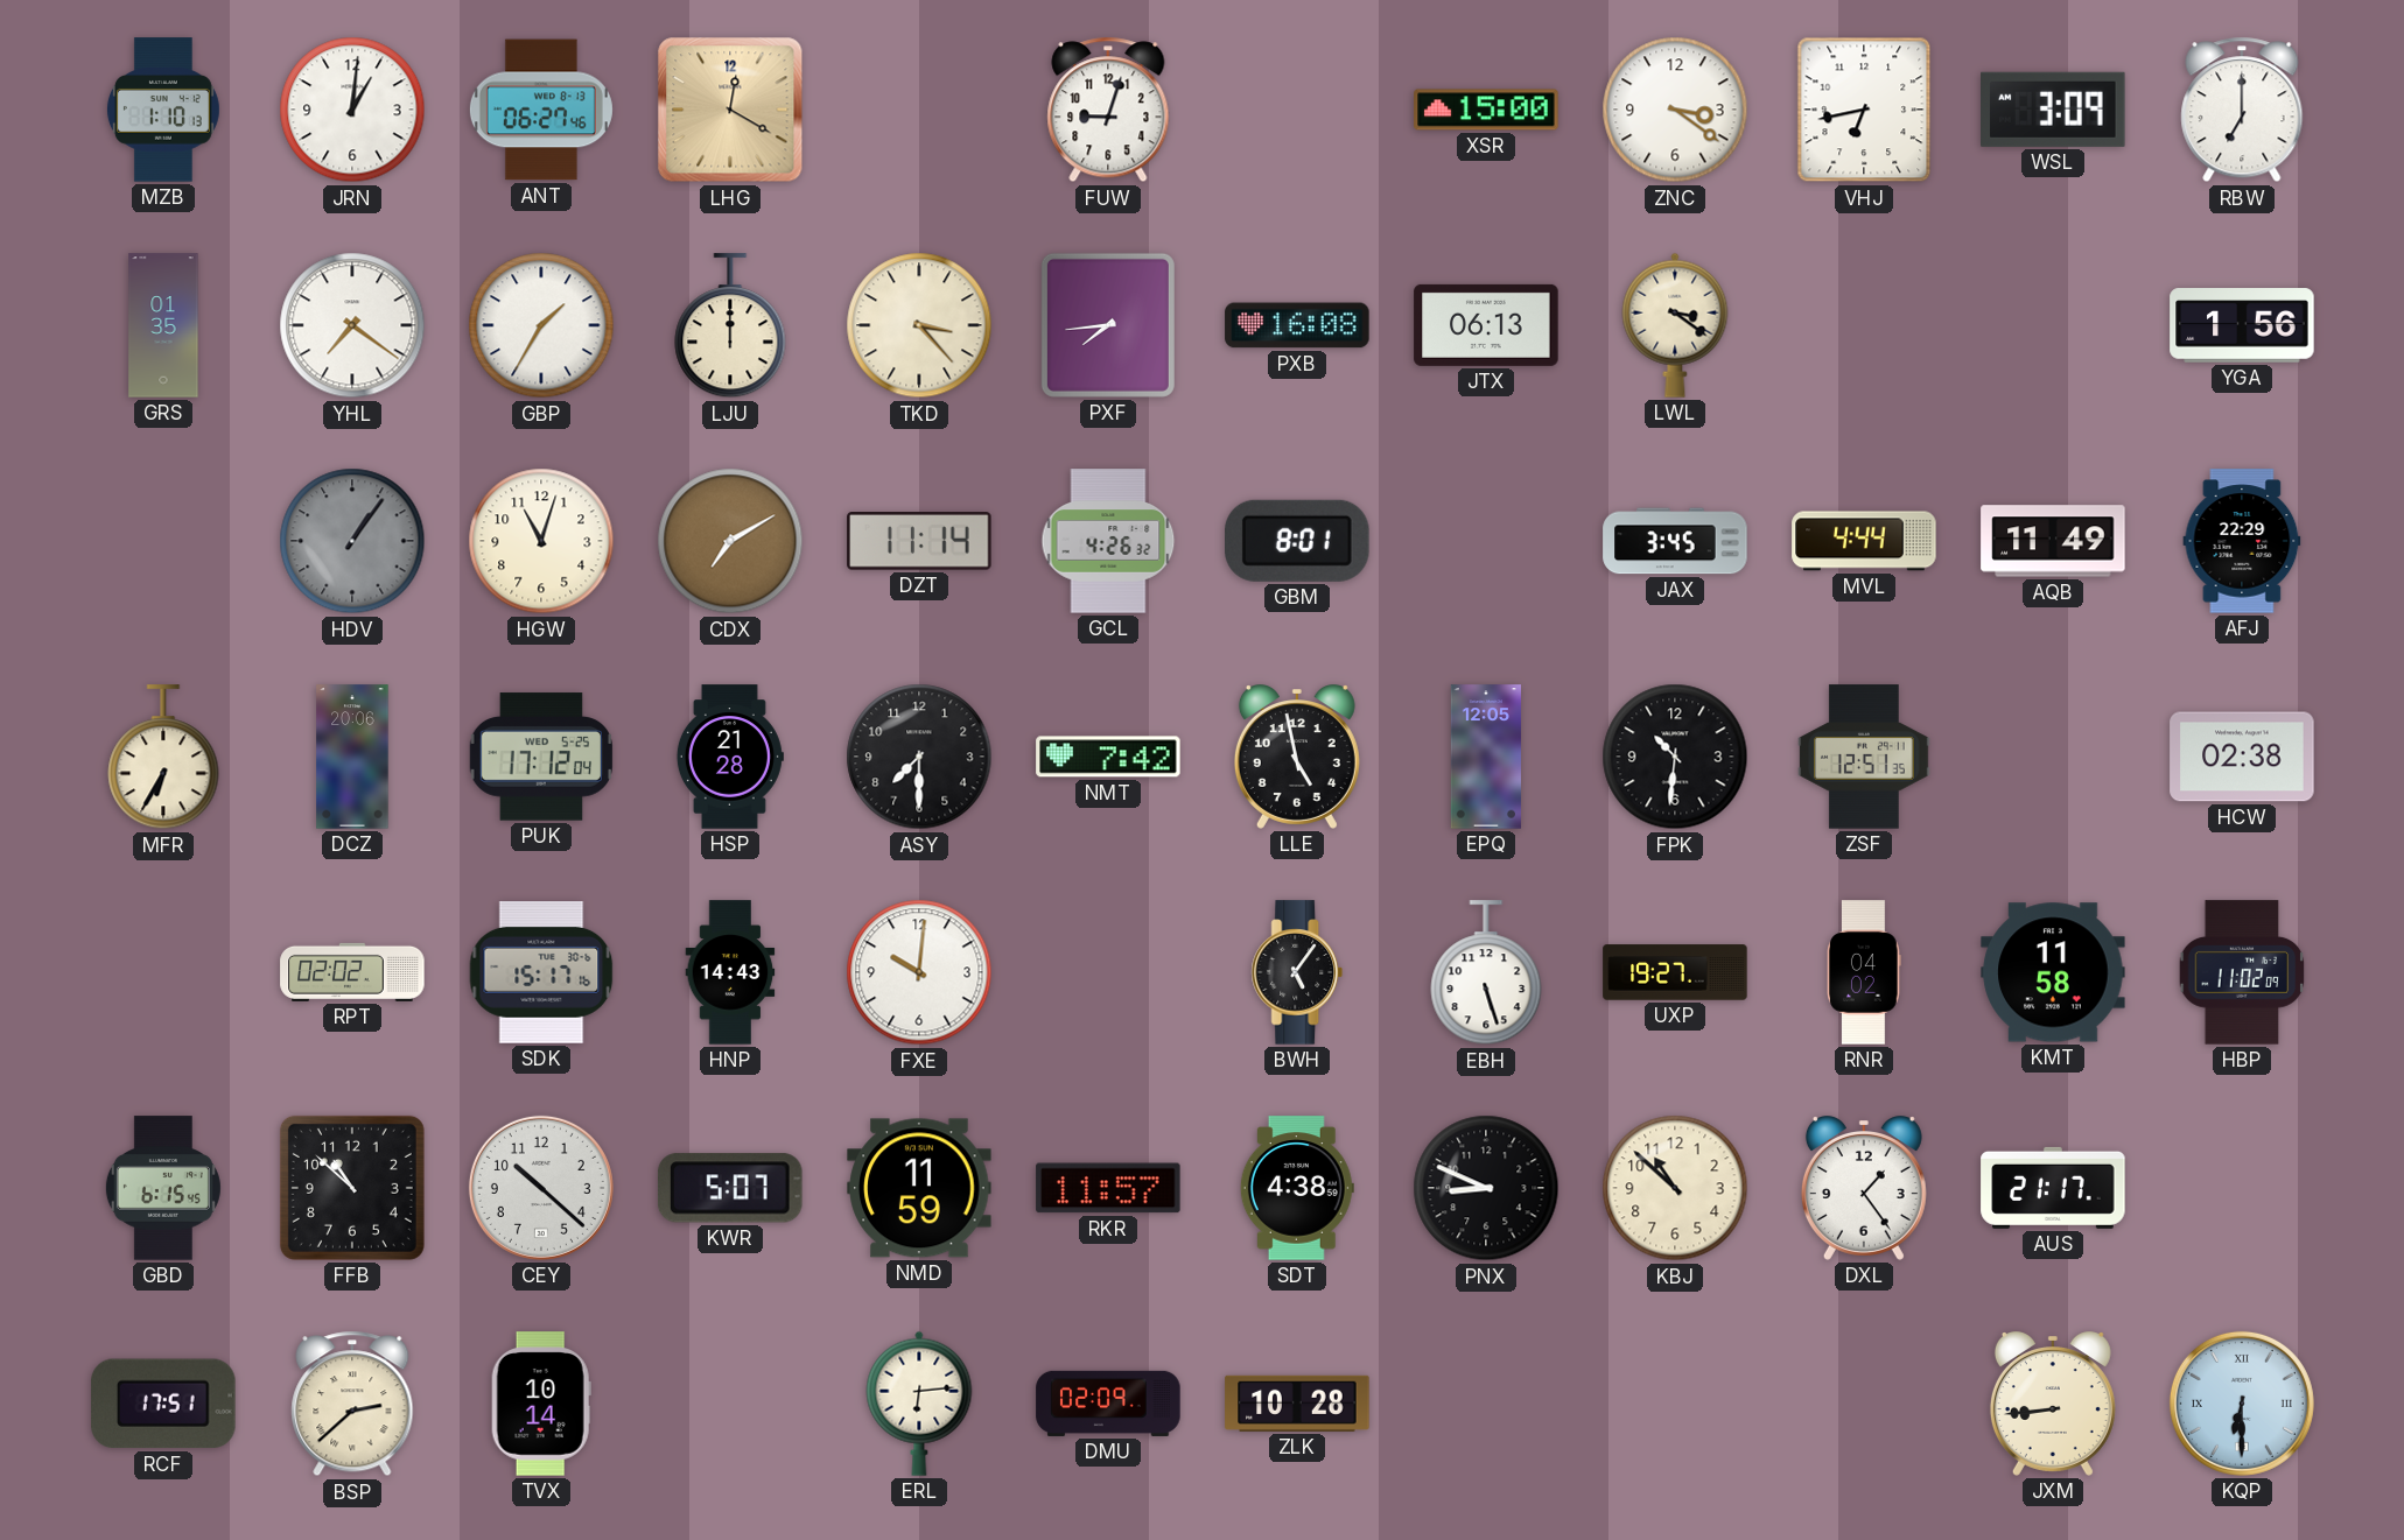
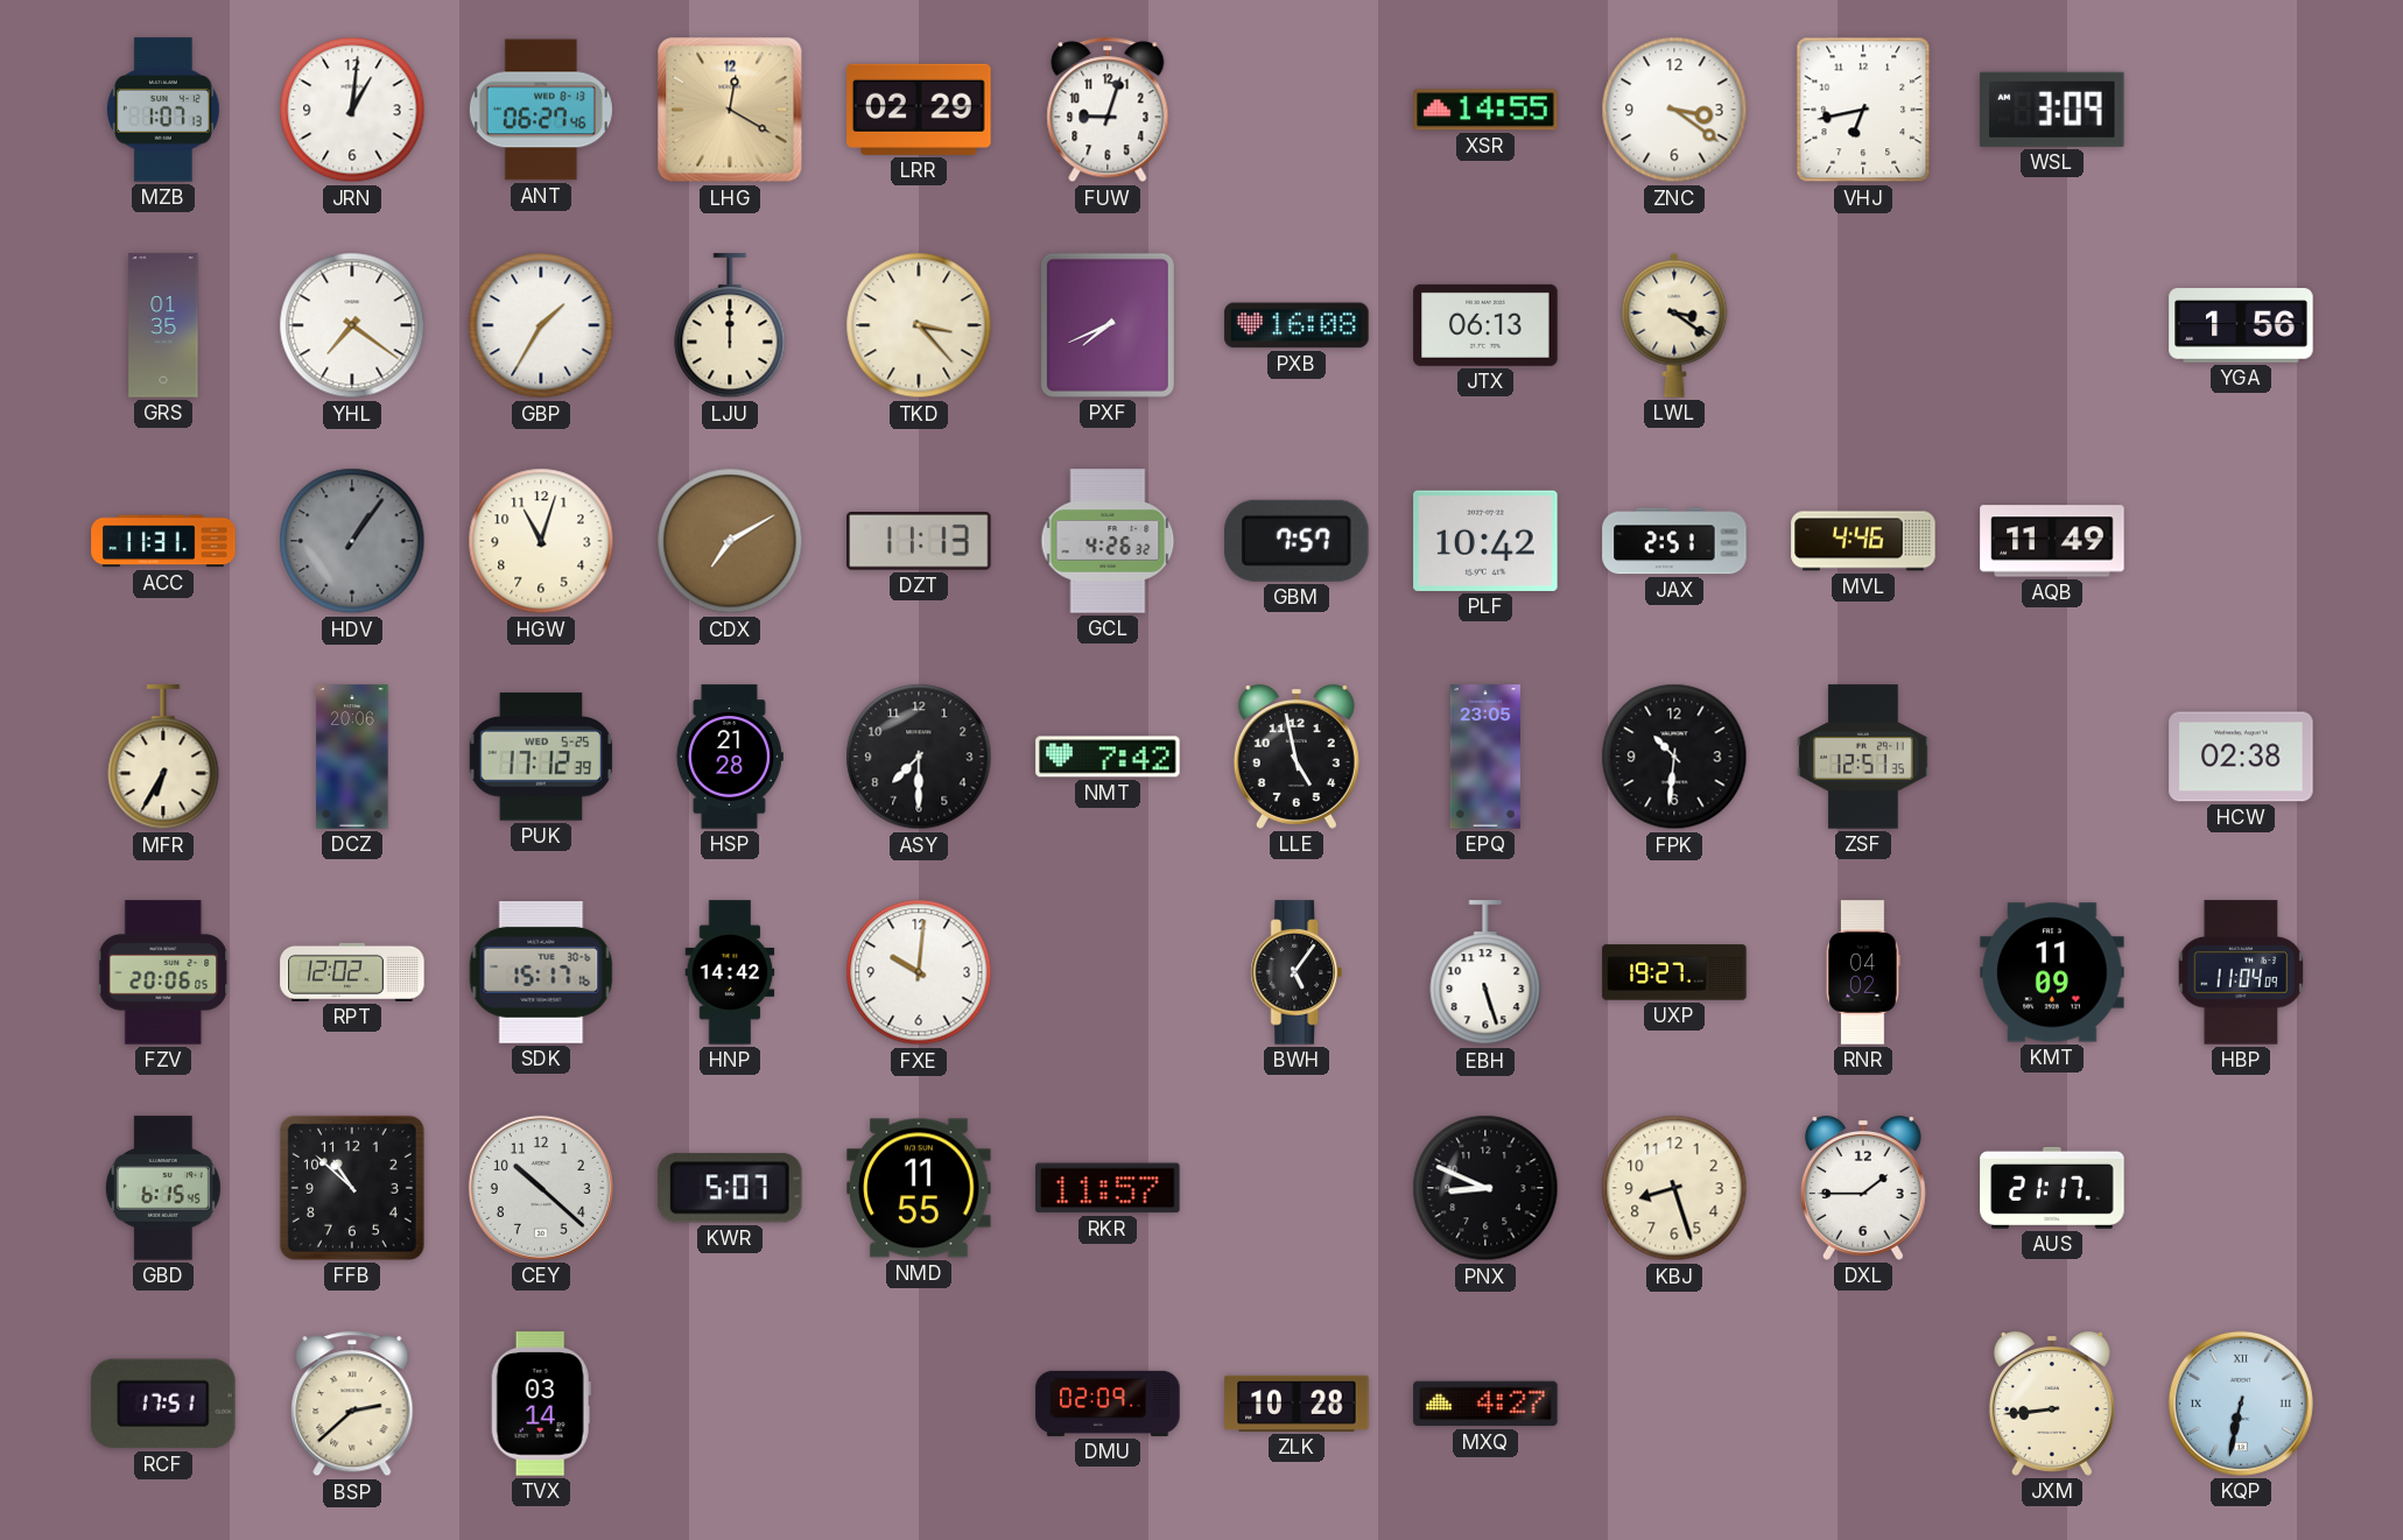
MZB: 1:10 -> 1:07 (163, 110)
LRR: none -> 02:29 (919, 110)
XSR: 15:00 -> 14:55 (1485, 110)
RBW: 7:00 -> none (2242, 110)
PXF: 7:44 -> 7:41 (1108, 325)
ACC: none -> 11:31 (163, 541)
DZT: 11:14 -> 11:13 (919, 541)
GBM: 8:01 -> 7:57 (1298, 541)
PLF: none -> 10:42 (1485, 541)
JAX: 3:45 -> 2:51 (1674, 541)
MVL: 4:44 -> 4:46 (1863, 541)
AFJ: 22:29 -> none (2242, 541)
PUK: 17:12:04 -> 17:12:39 (540, 757)
EPQ: 12:05 -> 23:05 (1484, 757)
FZV: none -> 20:06 (163, 972)
RPT: 02:02 -> 12:02 (352, 972)
HNP: 14:43 -> 14:42 (730, 972)
KMT: 11:58 -> 11:09 (2052, 972)
HBP: 11:02 -> 11:04 (2241, 972)
NMD: 11:59 -> 11:55 (919, 1188)
SDT: 4:38 -> none (1297, 1188)
KBJ: 10:52 -> 8:27 (1674, 1188)
DXL: 1:24 -> 1:45 (1863, 1188)
TVX: 10:14 -> 03:14 (541, 1404)
ERL: 6:14 -> none (919, 1404)
MXQ: none -> 4:27 (1485, 1404)
KQP: 6:30 -> 6:32 (2241, 1404)
